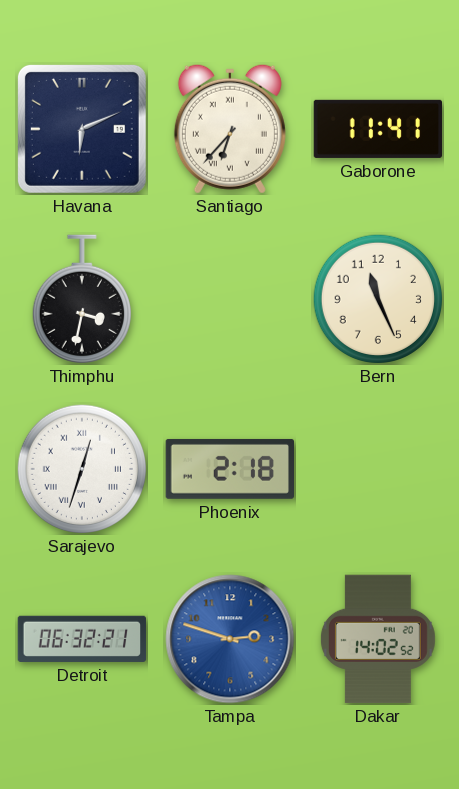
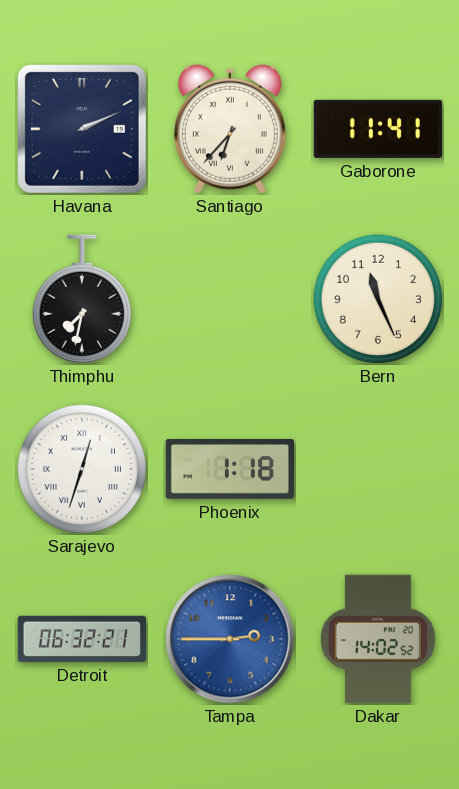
Havana: 6:11 -> 2:11 (82, 129)
Thimphu: 3:32 -> 7:32 (82, 299)
Phoenix: 2:18 -> 1:18 (229, 469)
Tampa: 2:48 -> 2:45 (230, 639)
